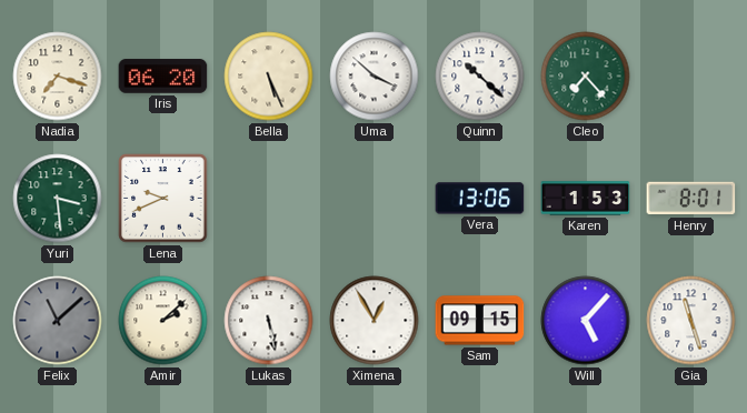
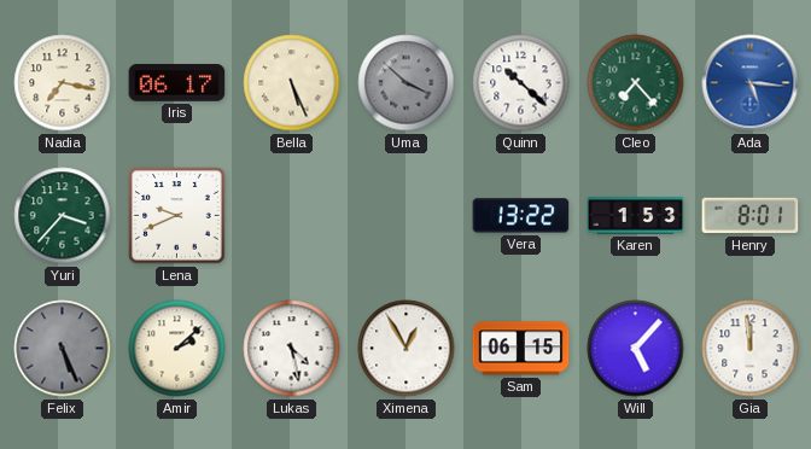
Nadia: 7:18 -> 7:17 (63, 83)
Iris: 06:20 -> 06:17 (177, 83)
Uma dial: white -> grey (407, 83)
Ada: none -> 5:16 (751, 83)
Yuri: 3:29 -> 3:37 (63, 216)
Vera: 13:06 -> 13:22 (521, 216)
Felix: 11:08 -> 5:26 (63, 349)
Lukas: 5:28 -> 4:28 (292, 349)
Sam: 09:15 -> 06:15 (521, 349)
Gia: 11:27 -> 11:59 (751, 349)
